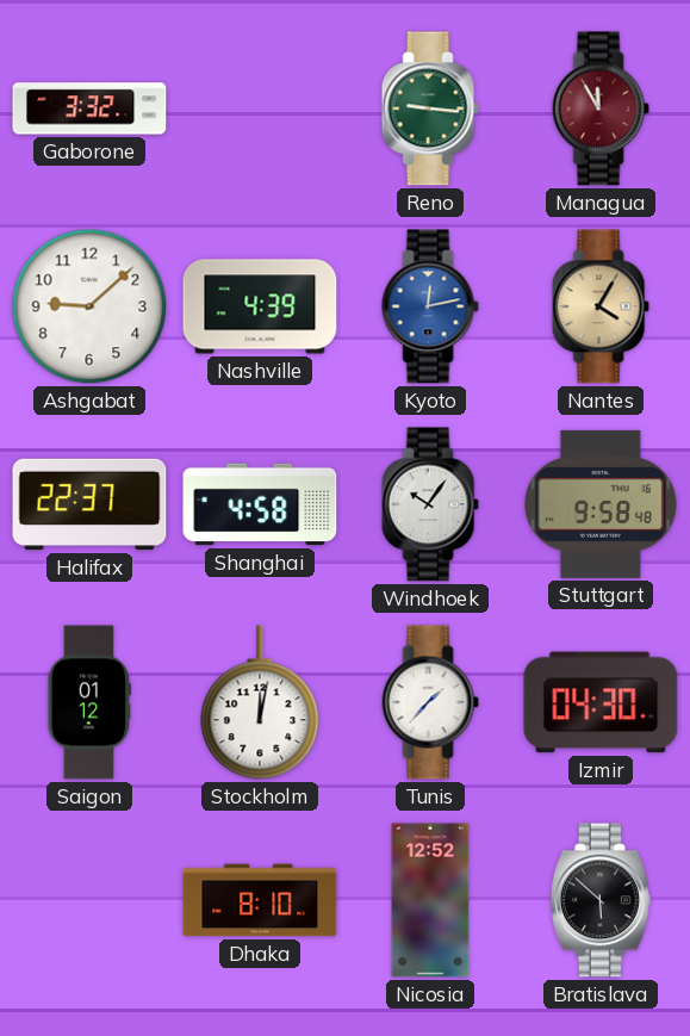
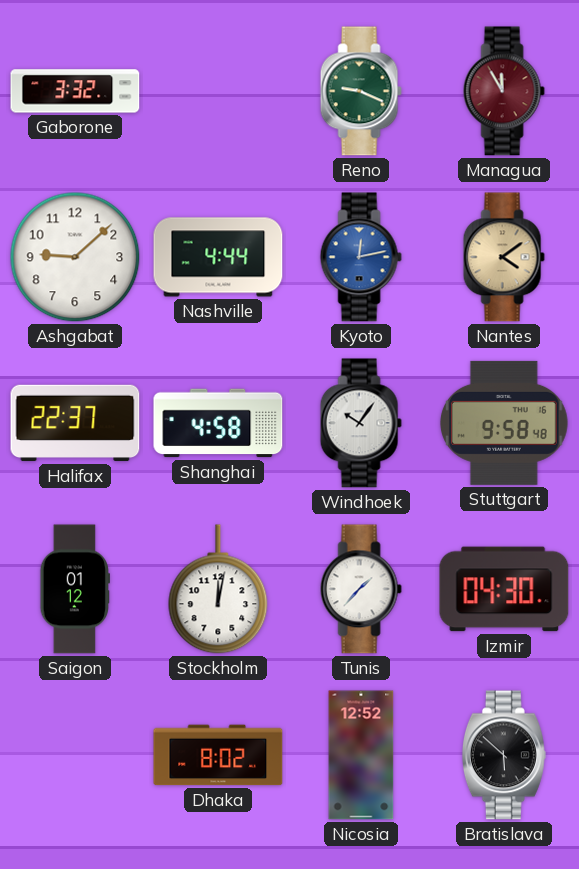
Reno: 9:16 -> 9:19 (361, 91)
Nashville: 4:39 -> 4:44 (218, 257)
Nantes: 4:05 -> 4:09 (504, 257)
Dhaka: 8:10 -> 8:02 (218, 755)
